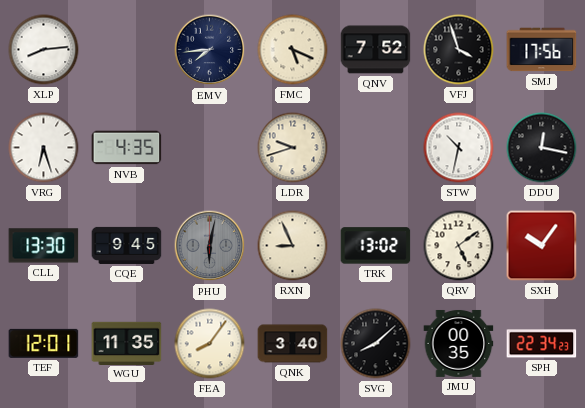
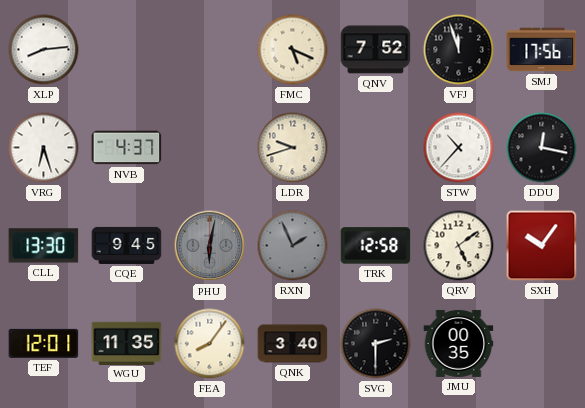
EMV: 7:44 -> none (210, 50)
VFJ: 3:57 -> 11:57 (459, 50)
NVB: 4:35 -> 4:37 (127, 148)
STW: 10:32 -> 10:37 (459, 148)
RXN: 8:56 -> 1:56 (293, 246)
RXN dial: cream -> grey (293, 246)
TRK: 13:02 -> 12:58 (376, 246)
SVG: 8:08 -> 2:30 (376, 344)
SPH: 22:34 -> none (542, 344)
